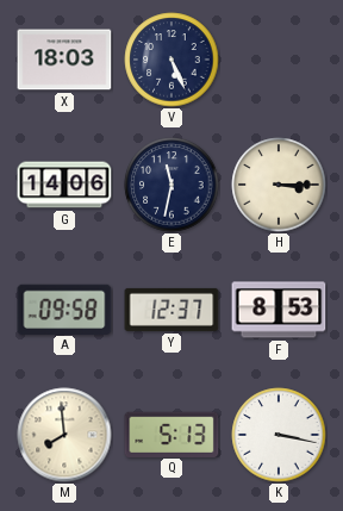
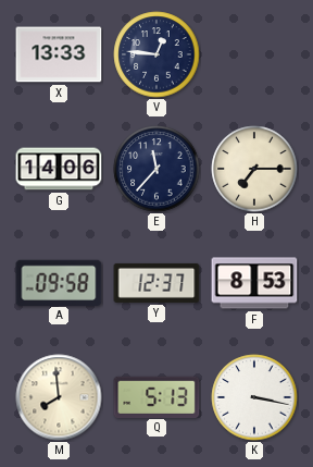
X: 18:03 -> 13:33 (59, 54)
V: 5:26 -> 12:46 (156, 54)
E: 11:32 -> 11:37 (156, 169)
H: 3:15 -> 7:15 (254, 169)
